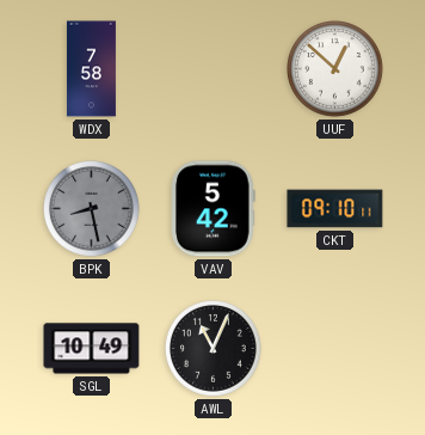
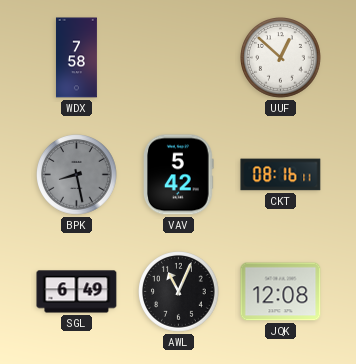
CKT: 09:10 -> 08:16 (281, 175)
SGL: 10:49 -> 6:49 (77, 292)
JQK: none -> 12:08 (281, 292)
